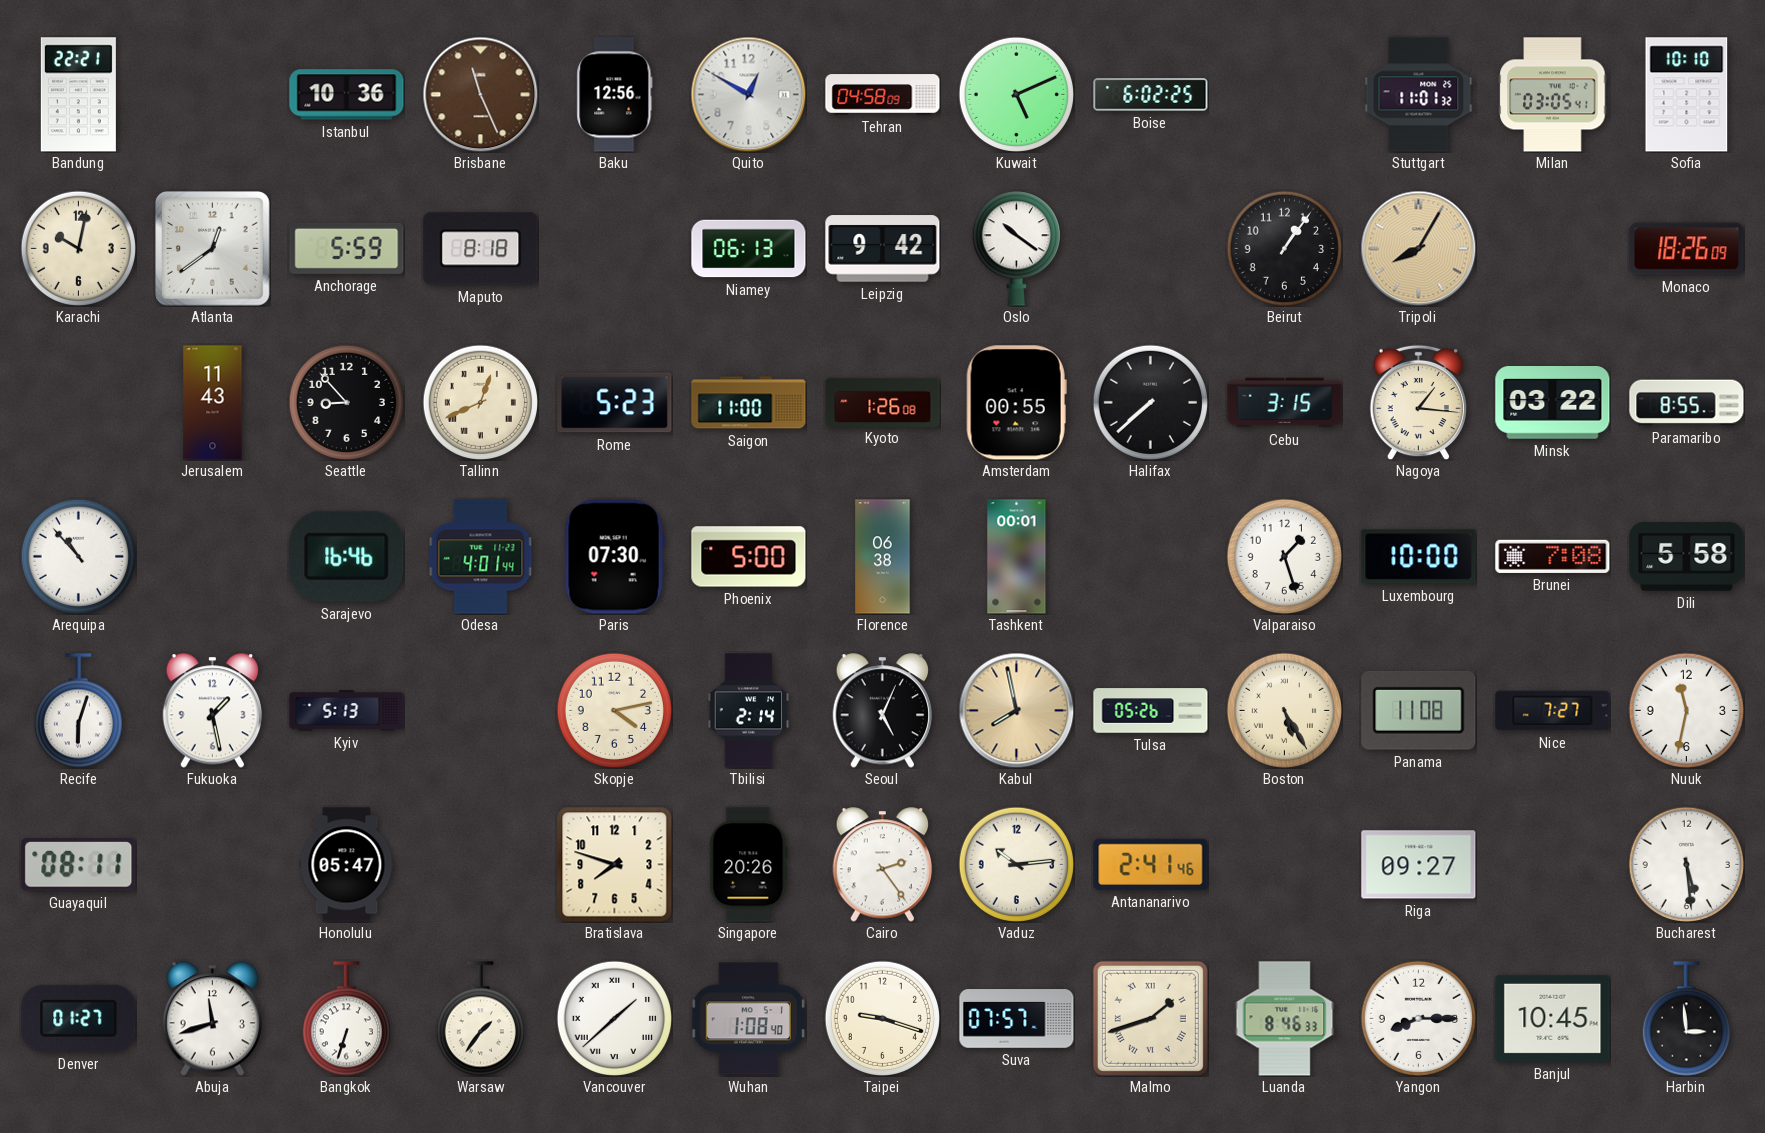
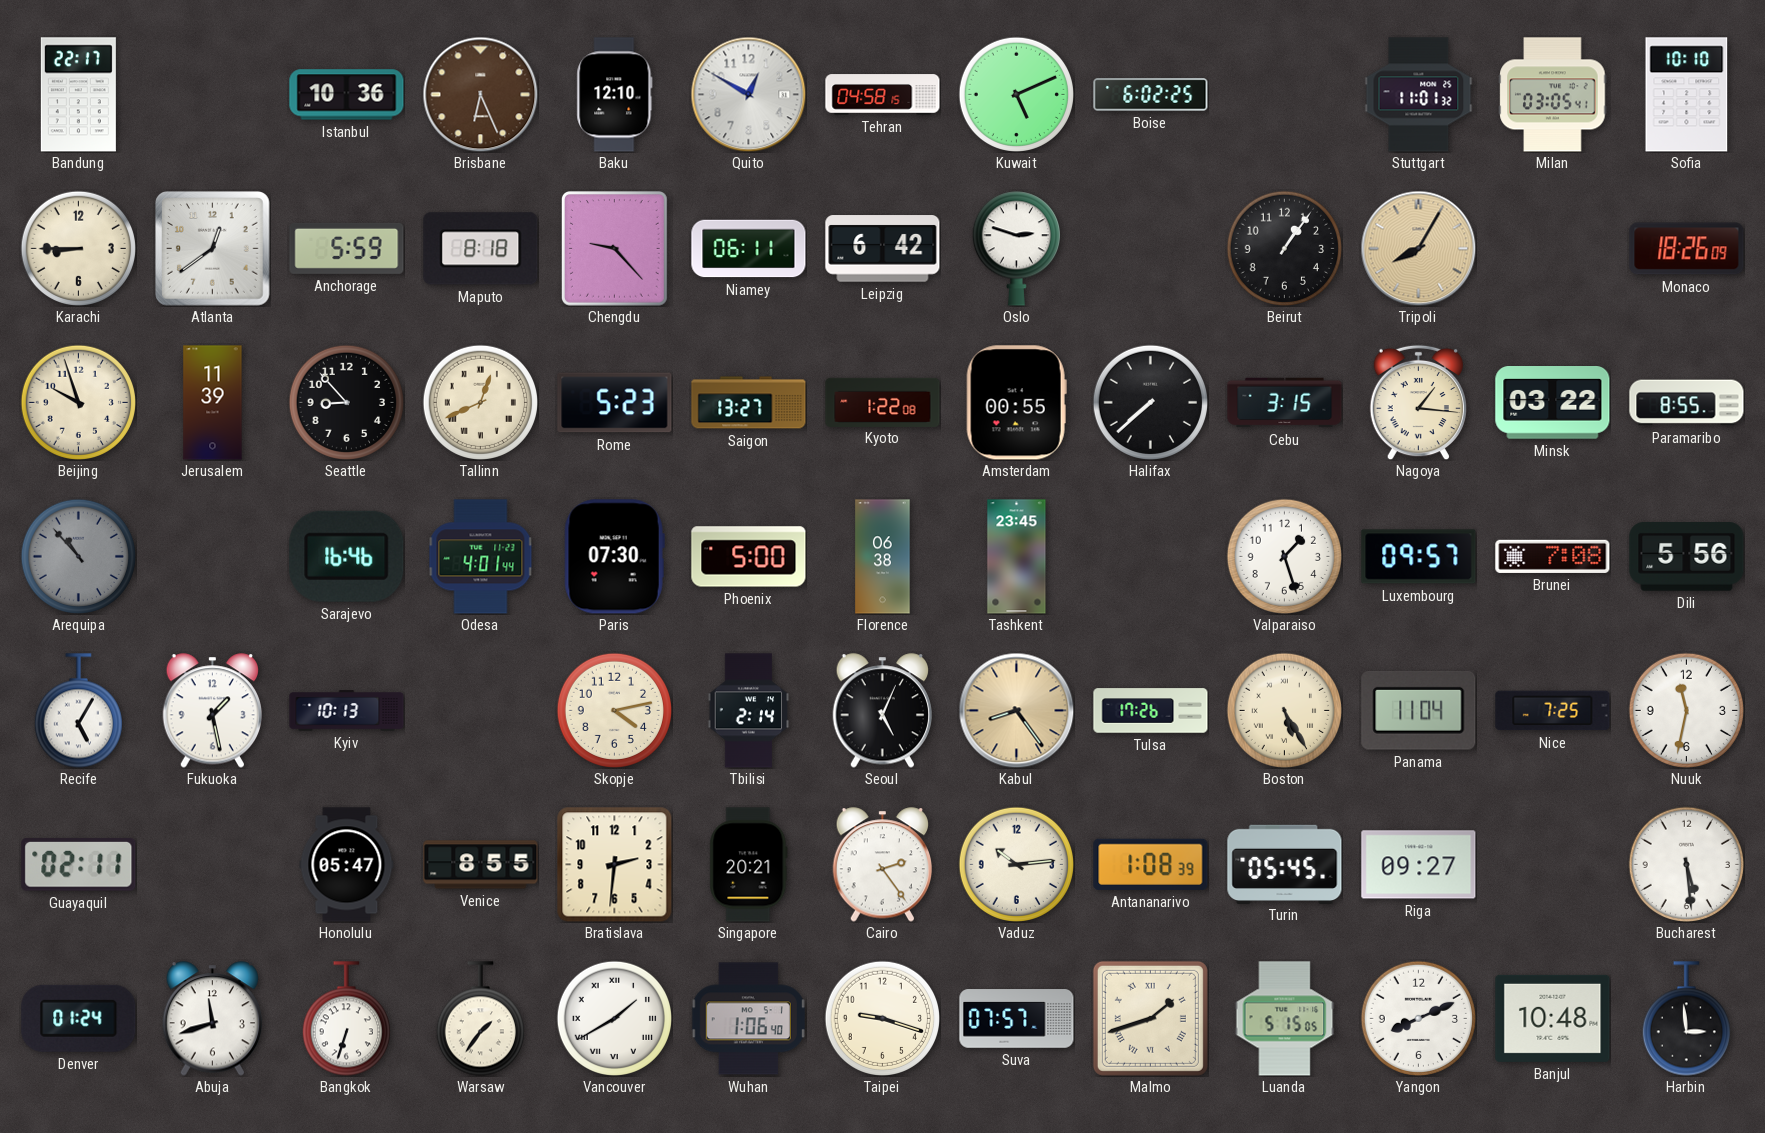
Bandung: 22:21 -> 22:17 (78, 95)
Brisbane: 11:26 -> 6:26 (480, 94)
Baku: 12:56 -> 12:10 (615, 95)
Tehran: 04:58:09 -> 04:58:15 (883, 95)
Karachi: 10:02 -> 8:45 (78, 248)
Chengdu: none -> 9:23 (615, 249)
Niamey: 06:13 -> 06:11 (749, 249)
Leipzig: 9:42 -> 6:42 (883, 249)
Oslo: 10:21 -> 2:48 (1016, 249)
Beijing: none -> 9:57 (78, 402)
Jerusalem: 11:43 -> 11:39 (213, 403)
Saigon: 11:00 -> 13:27 (749, 403)
Kyoto: 1:26 -> 1:22 (883, 402)
Arequipa dial: white -> grey (78, 556)
Tashkent: 00:01 -> 23:45 (1017, 557)
Luxembourg: 10:00 -> 09:57 (1419, 557)
Dili: 5:58 -> 5:56 (1687, 557)
Recife: 6:03 -> 5:05 (78, 711)
Kyiv: 5:13 -> 10:13 (347, 711)
Kabul: 7:58 -> 8:24 (1016, 710)
Tulsa: 05:26 -> 17:26 (1151, 711)
Panama: 11:08 -> 11:04 (1419, 710)
Nice: 7:27 -> 7:25 (1553, 711)
Guayaquil: 08:11 -> 02:11 (79, 865)
Venice: none -> 8:55 (481, 865)
Bratislava: 7:48 -> 2:31 (615, 865)
Singapore: 20:26 -> 20:21 (749, 865)
Antananarivo: 2:41 -> 1:08 (1151, 864)
Turin: none -> 05:45 (1285, 864)
Denver: 01:27 -> 01:24 (79, 1018)
Vancouver: 1:38 -> 1:40 (614, 1018)
Wuhan: 1:08 -> 1:06 (748, 1019)
Luanda: 8:46 -> 5:15 (1285, 1019)
Yangon: 8:15 -> 8:11 (1418, 1018)
Banjul: 10:45 -> 10:48 (1553, 1018)
